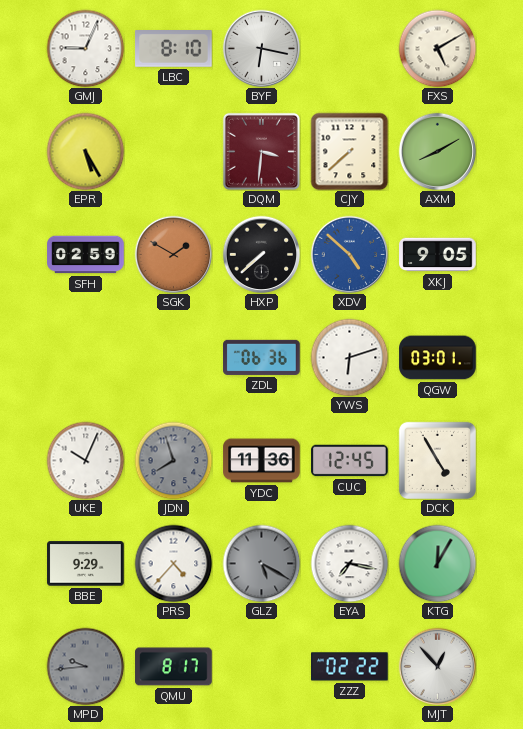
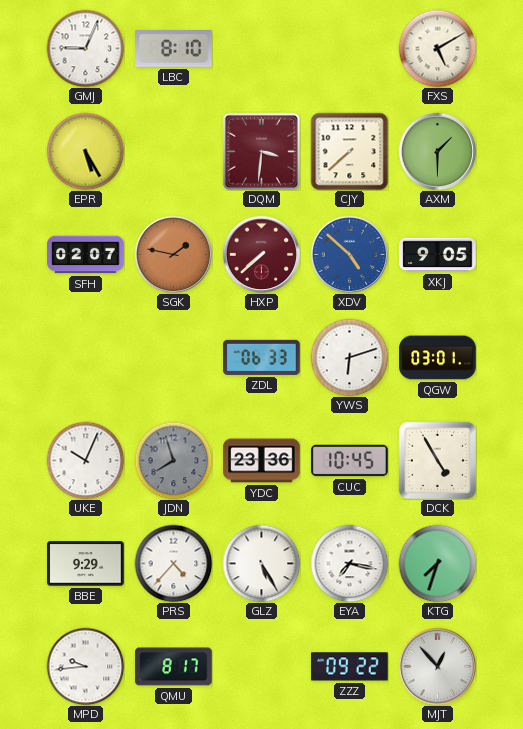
BYF: 6:17 -> none (261, 48)
AXM: 8:10 -> 1:30 (437, 151)
SFH: 02:59 -> 02:07 (86, 255)
SGK: 1:50 -> 1:47 (173, 254)
HXP dial: black -> burgundy (261, 254)
ZDL: 06:36 -> 06:33 (262, 357)
YDC: 11:36 -> 23:36 (262, 461)
CUC: 12:45 -> 10:45 (350, 461)
GLZ: 5:20 -> 5:25 (261, 563)
GLZ dial: grey -> white (261, 563)
KTG: 12:05 -> 7:33 (437, 563)
MPD dial: grey -> white (85, 666)
ZZZ: 02:22 -> 09:22 (350, 667)
